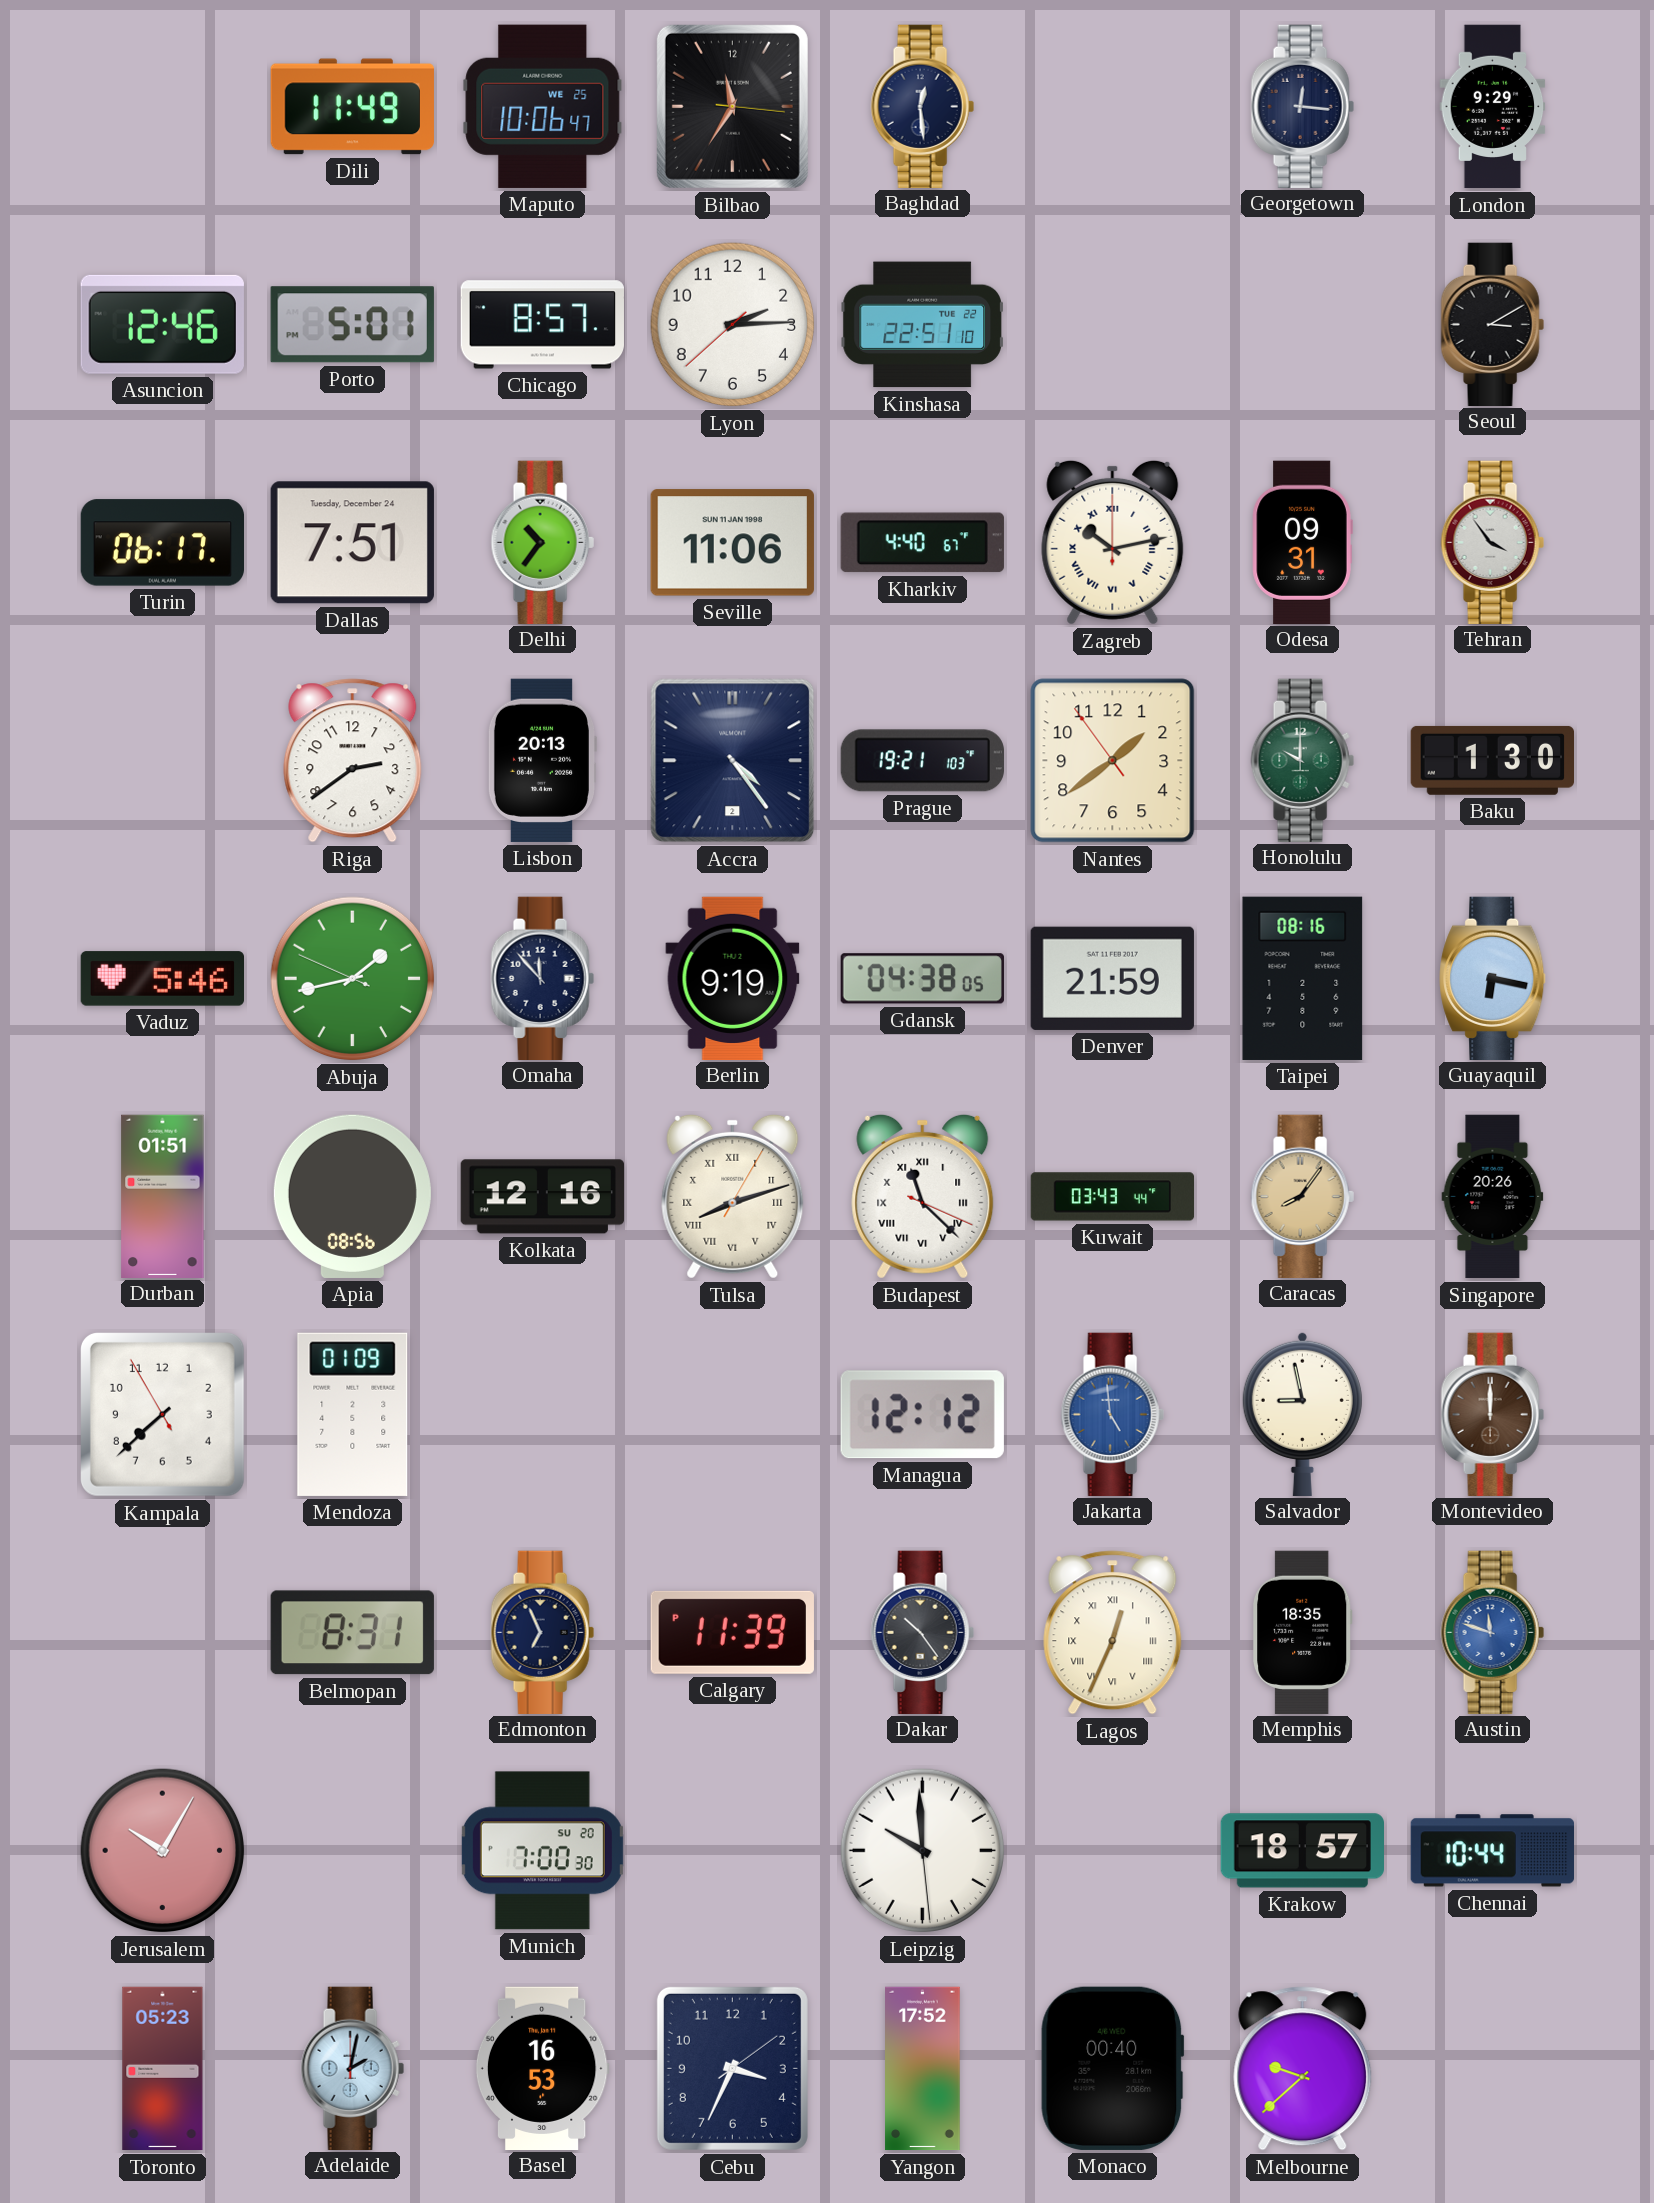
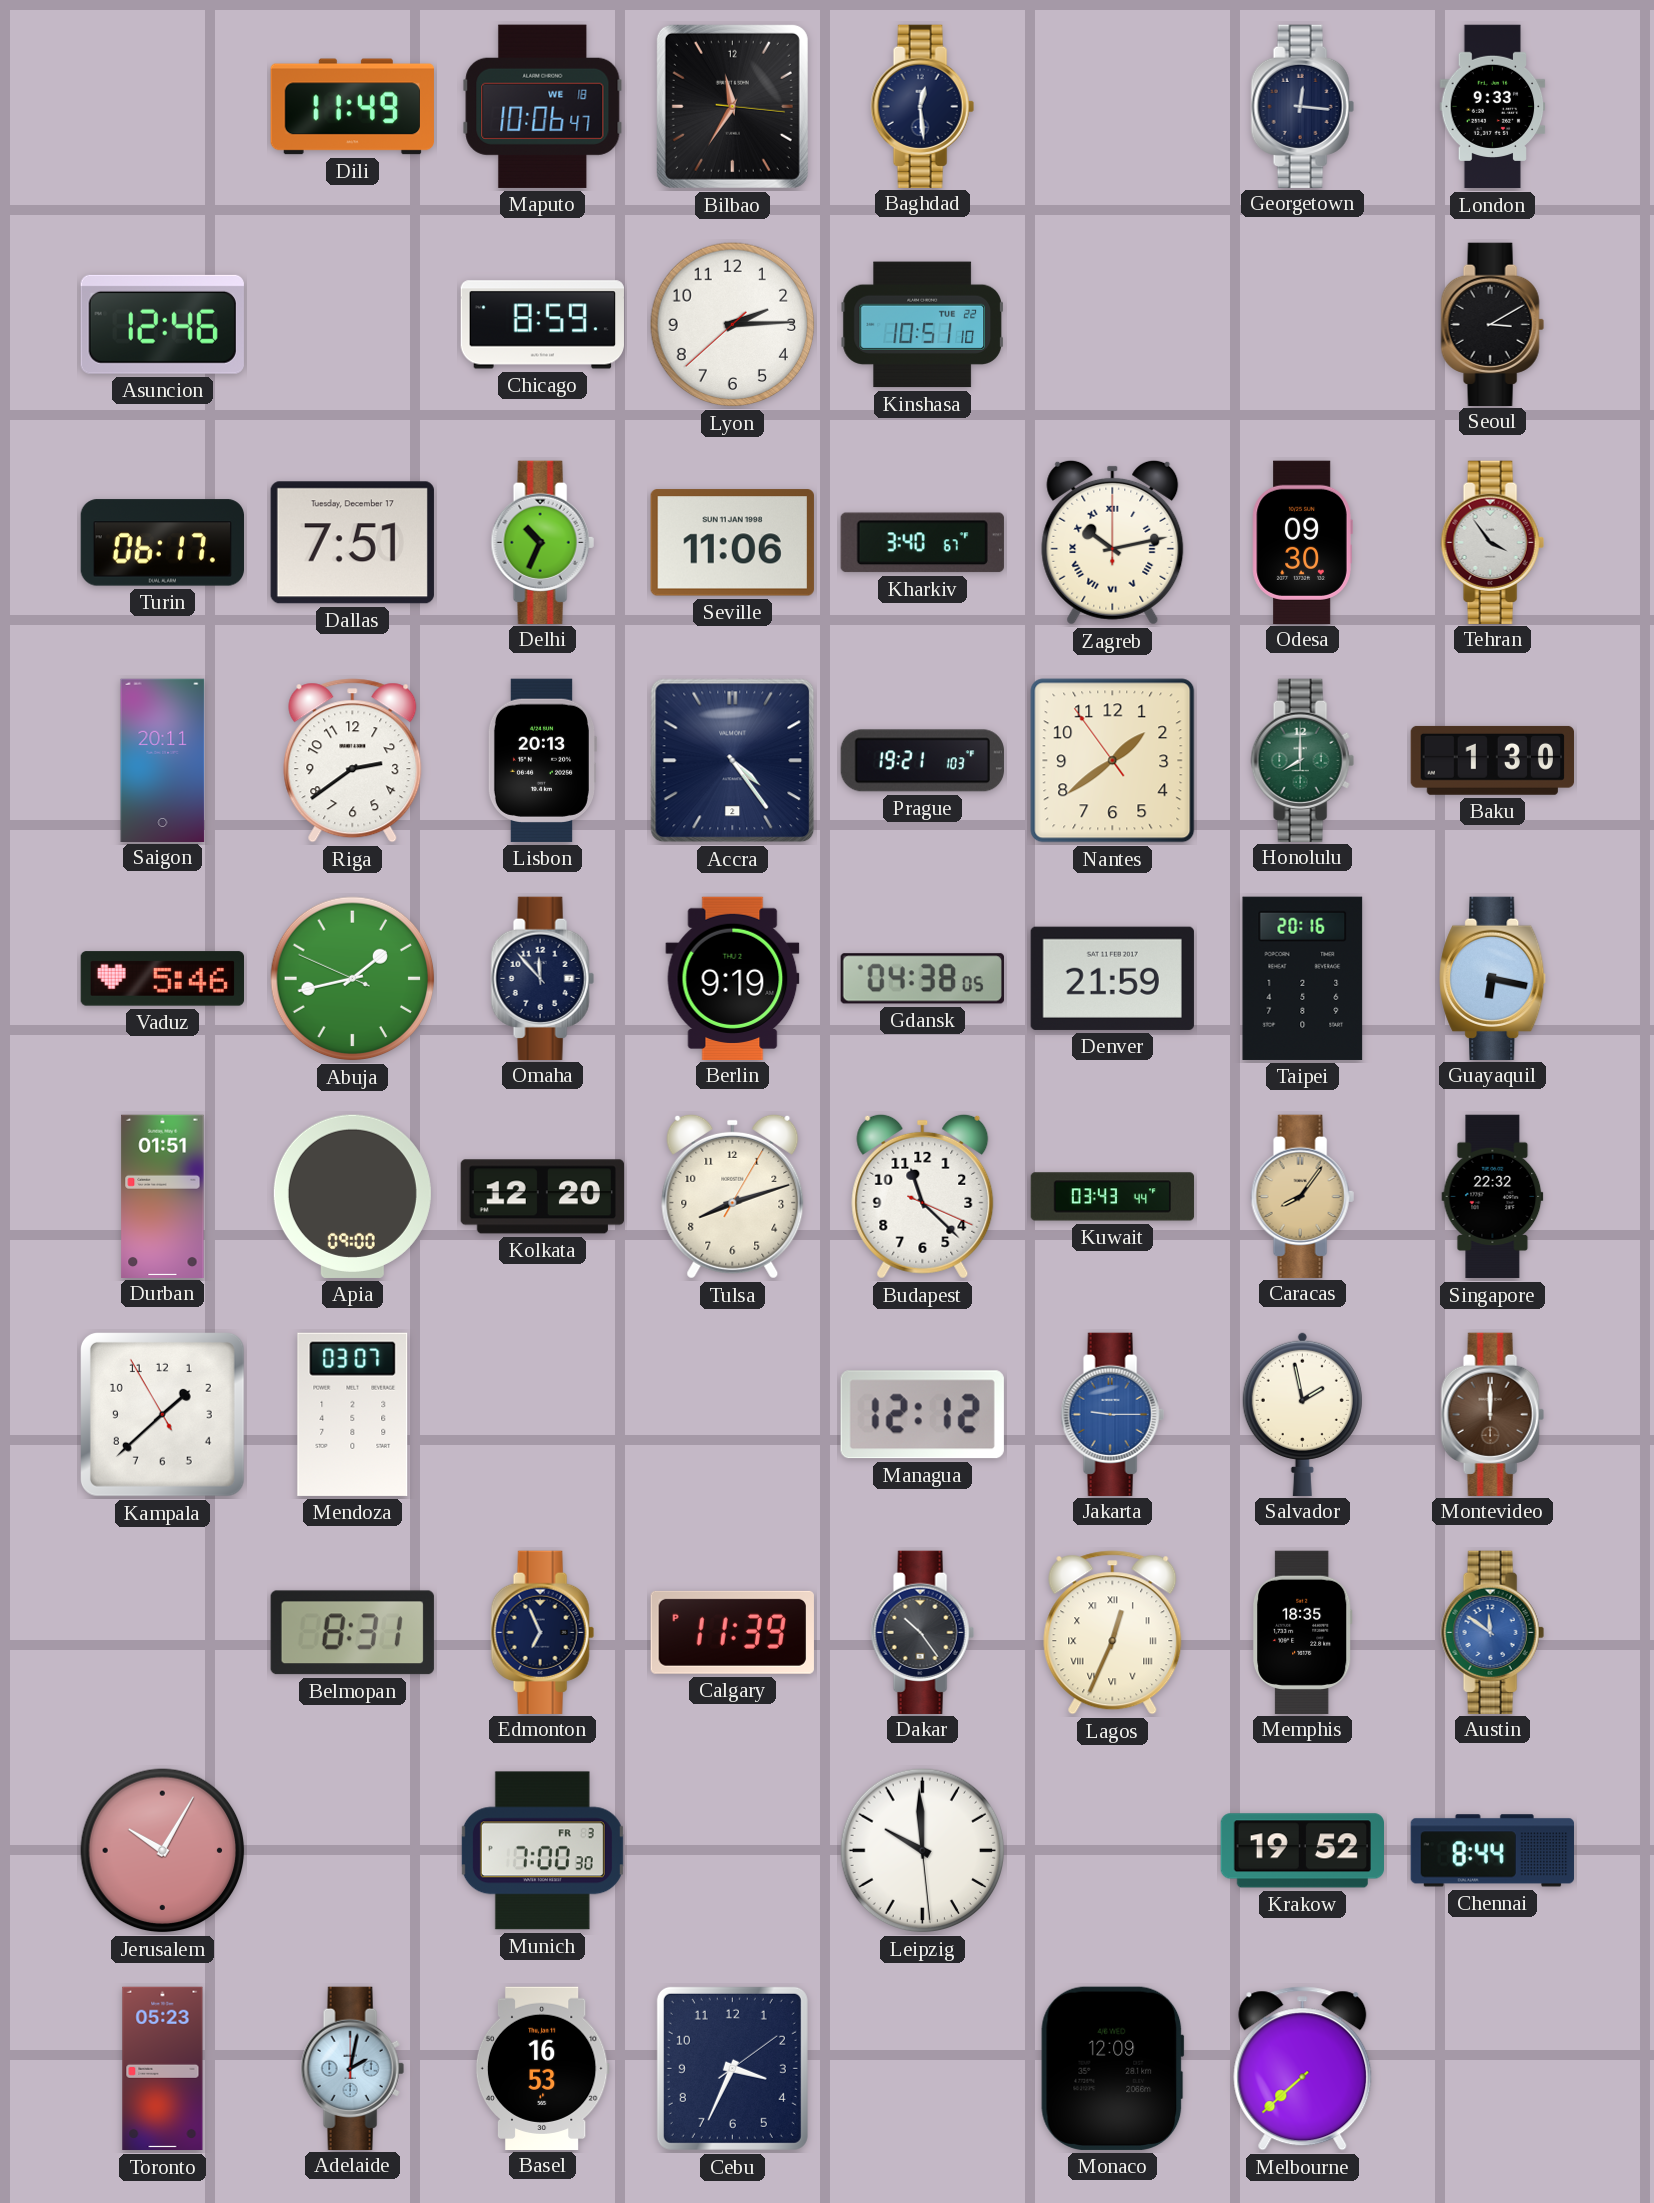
Maputo date: WE 25 -> WE 18 (543, 106)
London: 9:29 -> 9:33 (1493, 107)
Porto: 5:01 -> none (352, 325)
Chicago: 8:57 -> 8:59 (542, 325)
Kinshasa: 22:51 -> 10:51 (922, 325)
Dallas date: Tuesday, December 24 -> Tuesday, December 17 (352, 543)
Delhi: 10:36 -> 10:34 (542, 542)
Kharkiv: 4:40 -> 3:40 (922, 543)
Odesa: 09:31 -> 09:30 (1302, 542)
Saigon: none -> 20:11 (163, 760)
Honolulu: 10:00 -> 8:00 (1302, 760)
Taipei: 08:16 -> 20:16 (1303, 978)
Apia: 08:56 -> 09:00 (352, 1196)
Kolkata: 12:16 -> 12:20 (542, 1197)
Tulsa numerals: Roman -> Arabic (733, 1196)
Budapest numerals: Roman -> Arabic (923, 1196)
Singapore: 20:26 -> 22:32 (1493, 1197)
Kampala: 7:37 -> 1:37 (162, 1414)
Mendoza: 01:09 -> 03:07 (353, 1414)
Jakarta: 4:59 -> 9:15 (1112, 1414)
Salvador: 8:58 -> 1:58 (1302, 1413)
Austin: 11:48 -> 11:51 (1492, 1632)
Munich date: SU 20 -> FR 3 (542, 1851)
Krakow: 18:57 -> 19:52 (1302, 1851)
Chennai: 10:44 -> 8:44 (1492, 1851)
Yangon: 17:52 -> none (923, 2069)
Monaco: 00:40 -> 12:09 (1113, 2068)
Melbourne: 9:38 -> 7:38 (1303, 2069)
